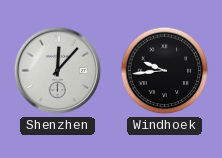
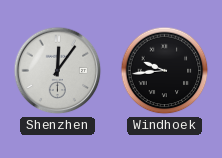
Shenzhen: 12:07 -> 12:06 (58, 71)
